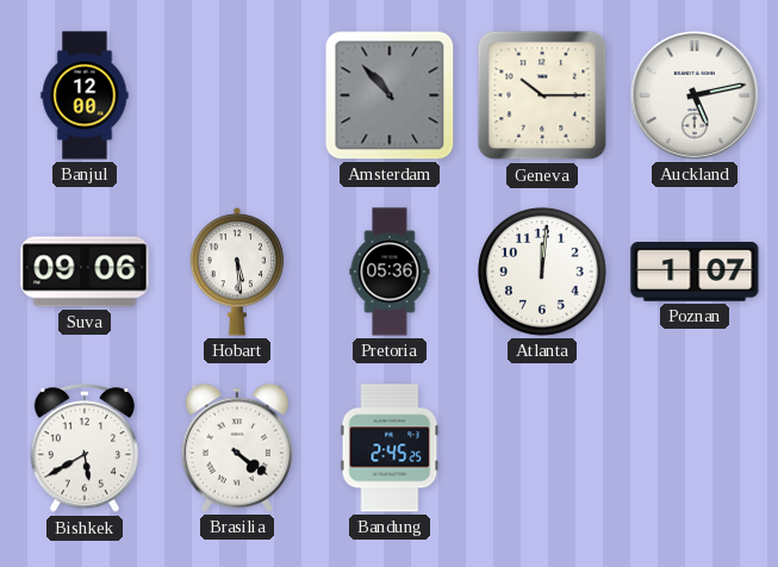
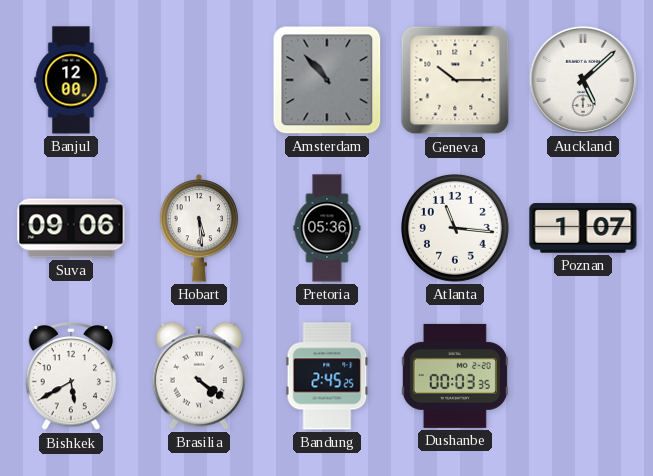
Auckland: 5:13 -> 5:08 (583, 80)
Atlanta: 12:01 -> 11:16 (456, 229)
Dushanbe: none -> 00:03 (455, 376)
